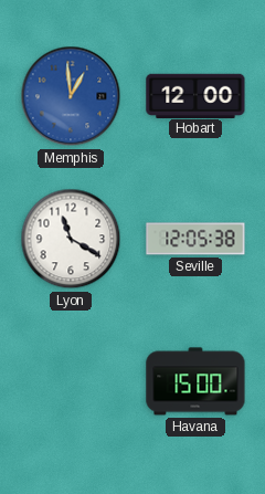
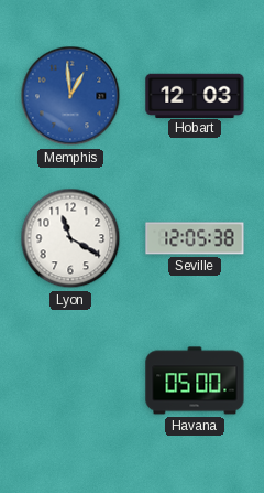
Hobart: 12:00 -> 12:03 (195, 95)
Havana: 15:00 -> 05:00 (195, 381)
